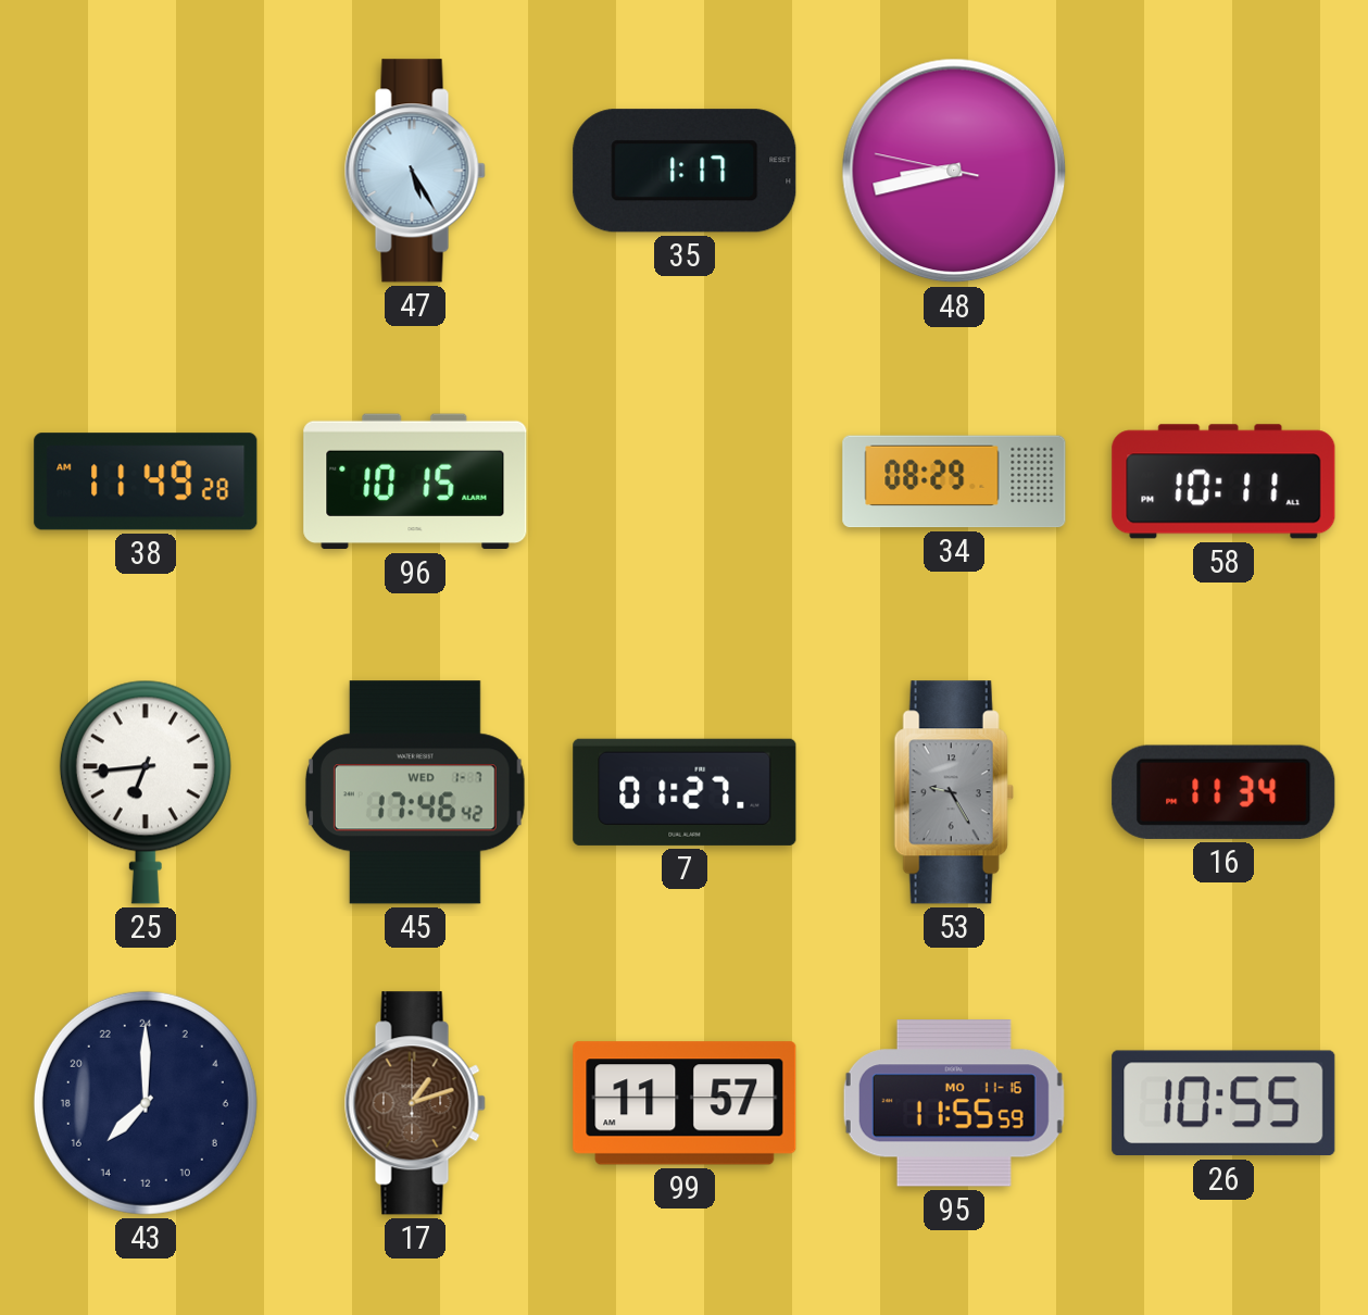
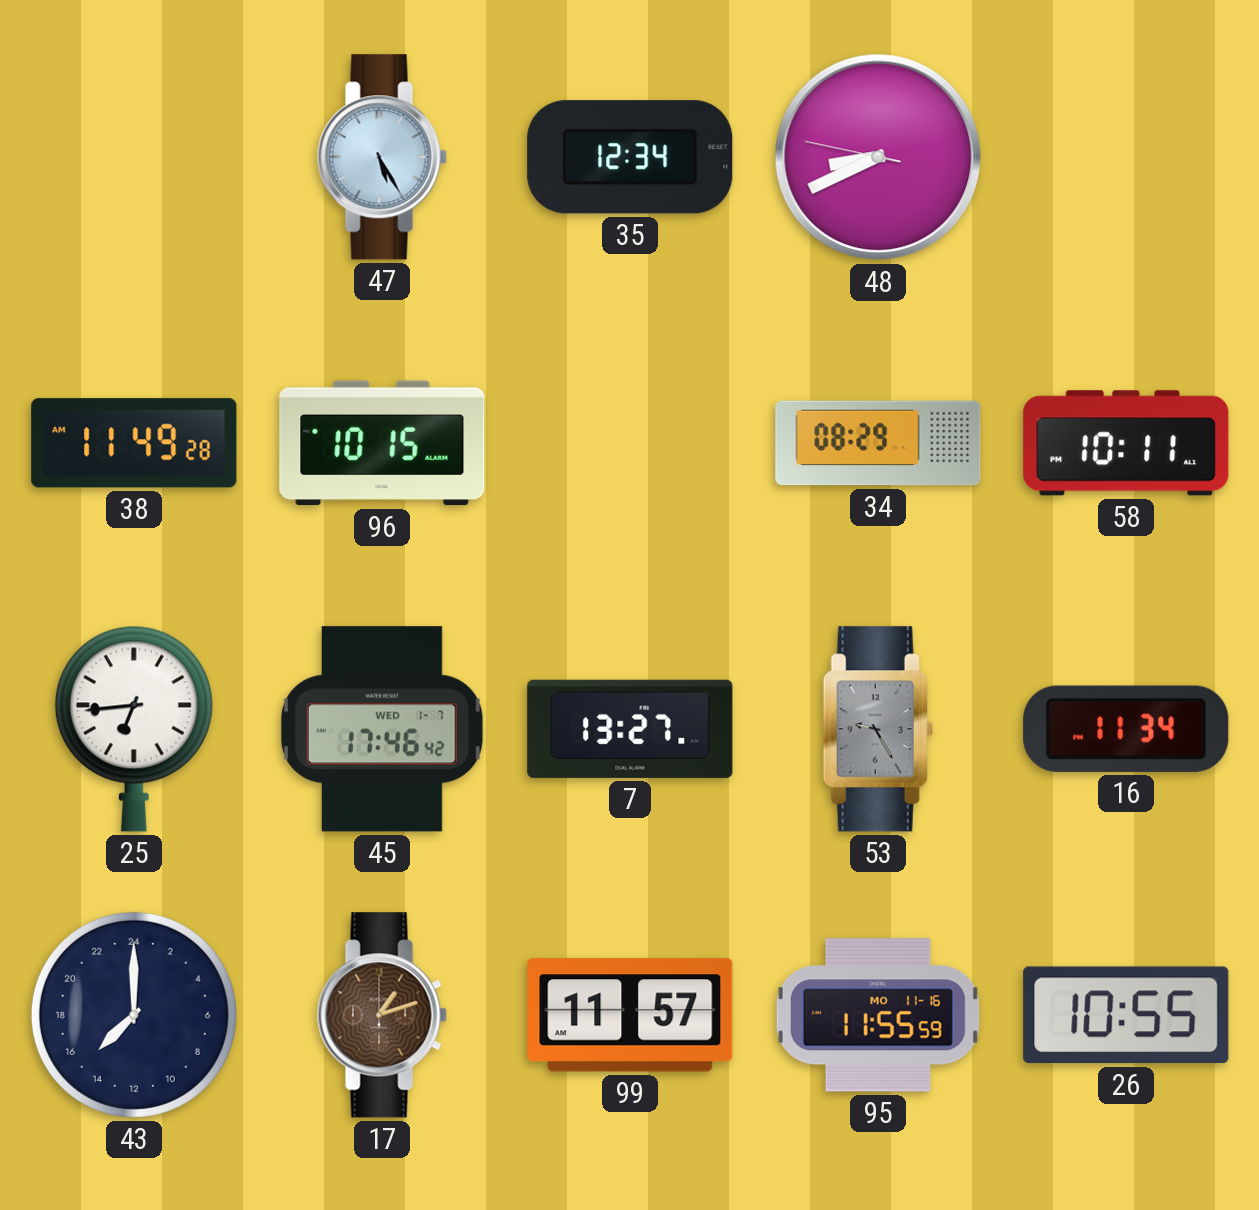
35: 1:17 -> 12:34 (630, 157)
48: 8:42 -> 8:40 (878, 157)
7: 01:27 -> 13:27 (630, 729)
